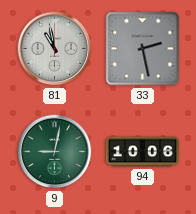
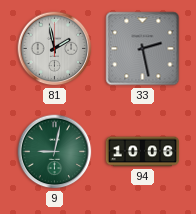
81: 10:58 -> 1:58 (55, 49)
